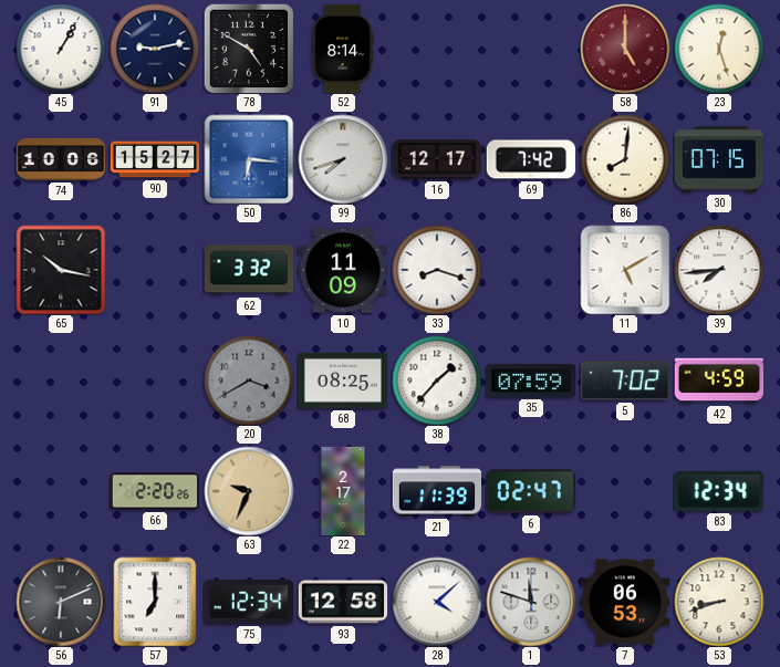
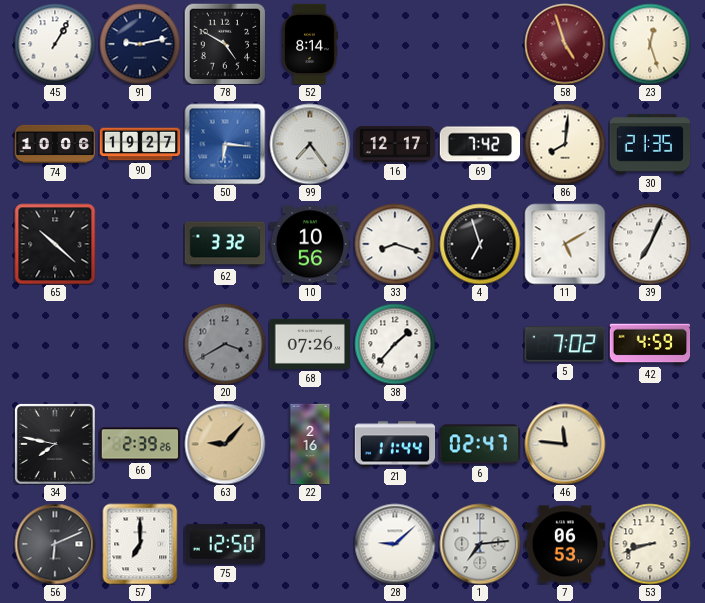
58: 5:00 -> 4:57 (565, 44)
90: 15:27 -> 19:27 (140, 144)
99: 7:42 -> 7:24 (310, 144)
30: 07:15 -> 21:35 (650, 144)
65: 10:17 -> 10:22 (55, 244)
10: 11:09 -> 10:56 (310, 244)
4: none -> 6:57 (480, 244)
39: 7:44 -> 7:04 (650, 244)
68: 08:25 -> 07:26 (310, 344)
35: 07:59 -> none (531, 382)
34: none -> 7:47 (55, 444)
66: 2:20 -> 2:39 (140, 444)
63: 9:34 -> 9:07 (225, 444)
22: 2:17 -> 2:16 (310, 444)
21: 11:39 -> 11:44 (395, 444)
46: none -> 11:46 (565, 444)
83: 12:34 -> none (718, 491)
75: 12:34 -> 12:50 (224, 544)
93: 12:58 -> none (343, 602)
28: 4:08 -> 9:08 (395, 544)
1: 11:48 -> 7:14 (480, 544)
